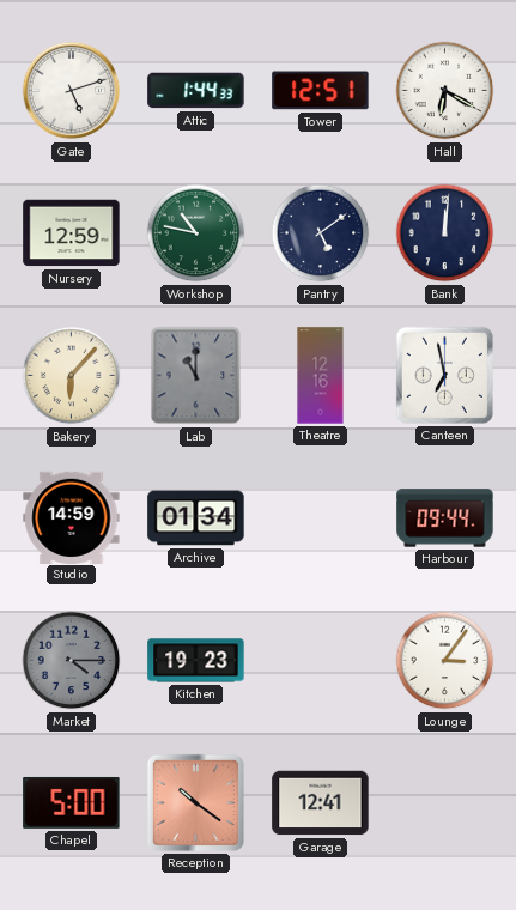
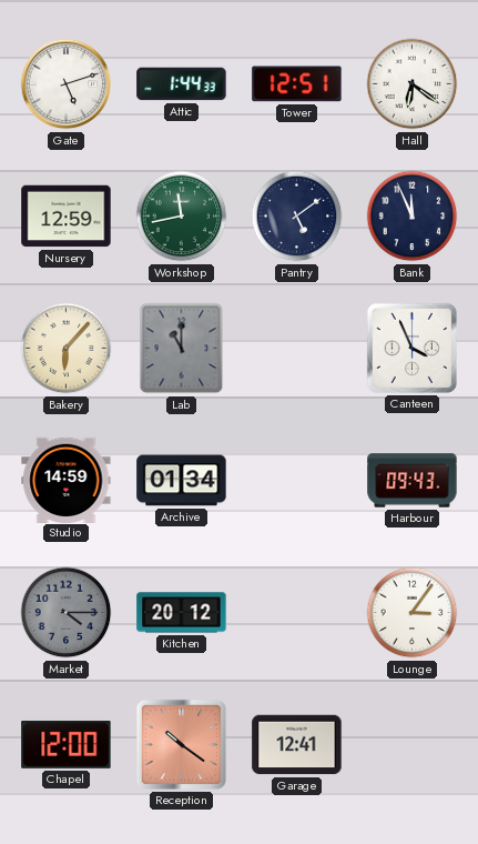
Hall: 6:20 -> 6:21 (413, 84)
Workshop: 10:47 -> 11:43 (182, 217)
Bank: 12:01 -> 11:56 (413, 217)
Theatre: 12:16 -> none (321, 376)
Canteen: 6:58 -> 3:56 (411, 348)
Harbour: 09:44 -> 09:43 (413, 481)
Kitchen: 19:23 -> 20:12 (182, 613)
Chapel: 5:00 -> 12:00 (67, 744)
